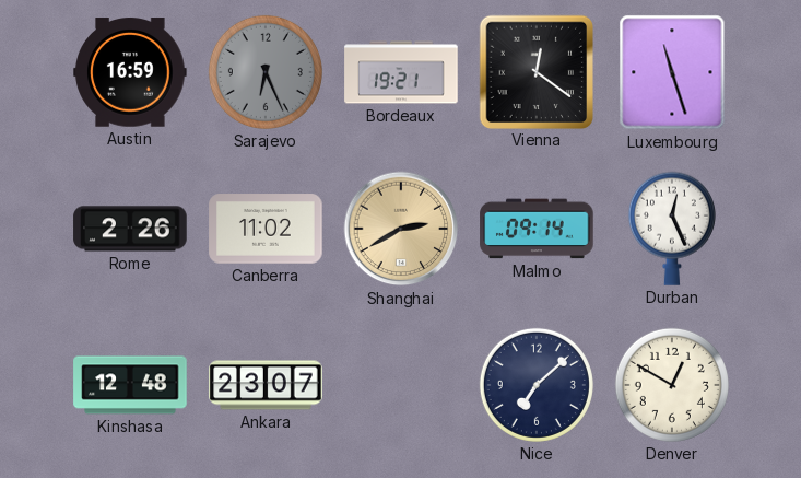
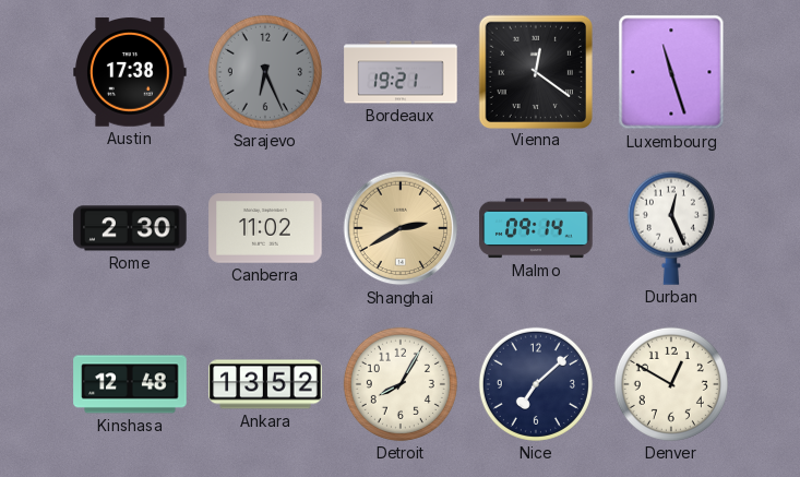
Austin: 16:59 -> 17:38 (130, 72)
Rome: 2:26 -> 2:30 (130, 228)
Ankara: 23:07 -> 13:52 (265, 384)
Detroit: none -> 8:05 (401, 384)
